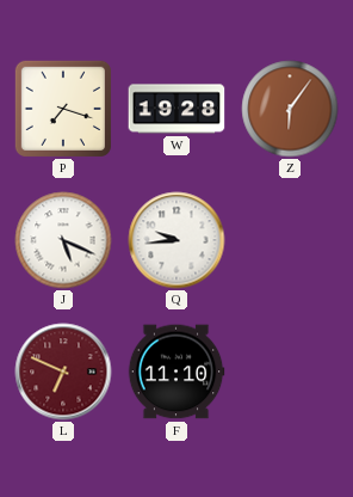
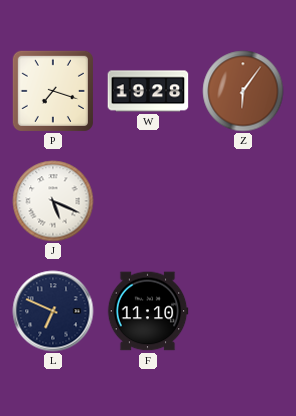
Q: 9:44 -> none (176, 240)
L dial: burgundy -> navy (53, 311)
